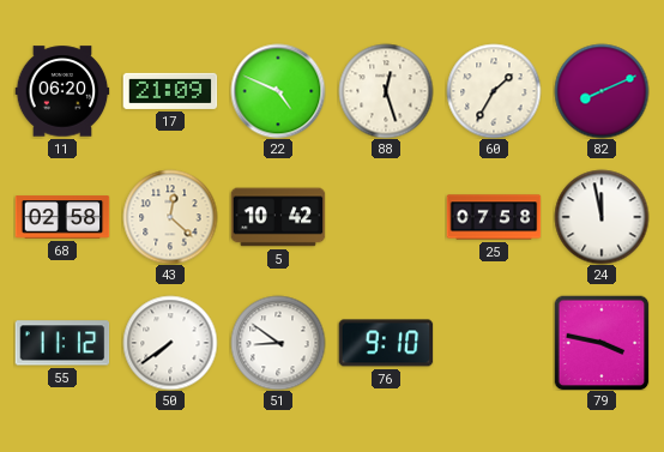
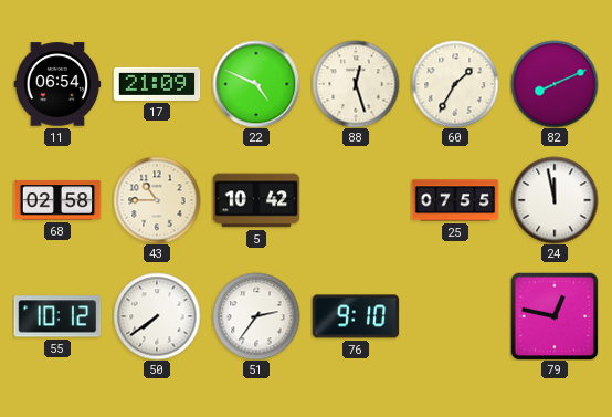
11: 06:20 -> 06:54 (57, 84)
43: 12:22 -> 10:45 (157, 200)
25: 07:58 -> 07:55 (455, 200)
55: 11:12 -> 10:12 (57, 316)
51: 8:51 -> 2:36 (256, 316)
79: 3:47 -> 12:47 (555, 316)
